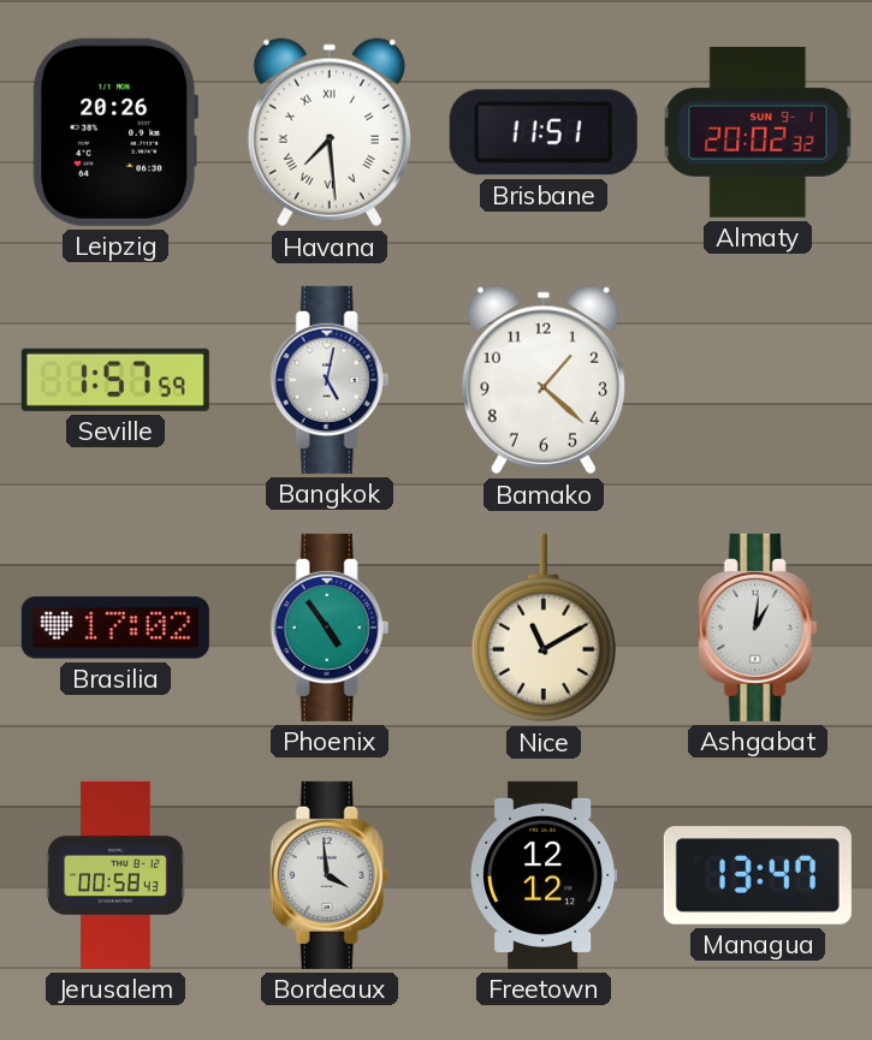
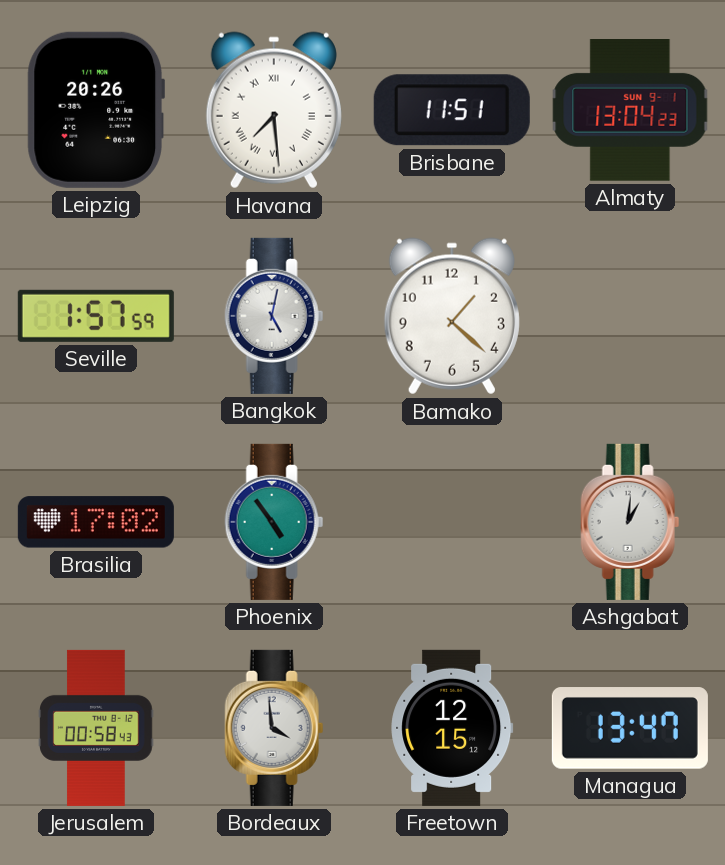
Almaty: 20:02 -> 13:04 (630, 111)
Nice: 11:10 -> none (544, 628)
Freetown: 12:12 -> 12:15 (452, 728)
